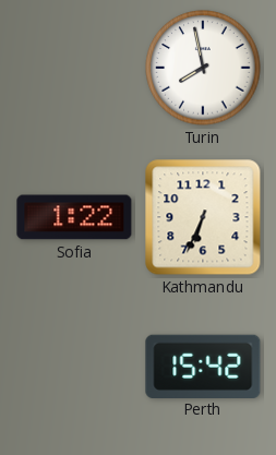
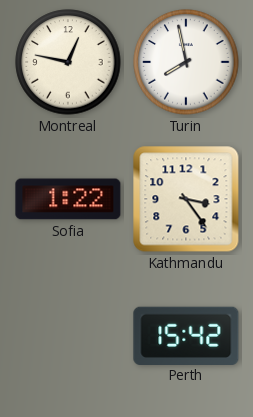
Montreal: none -> 12:47 (68, 62)
Kathmandu: 6:34 -> 3:24 (186, 199)
